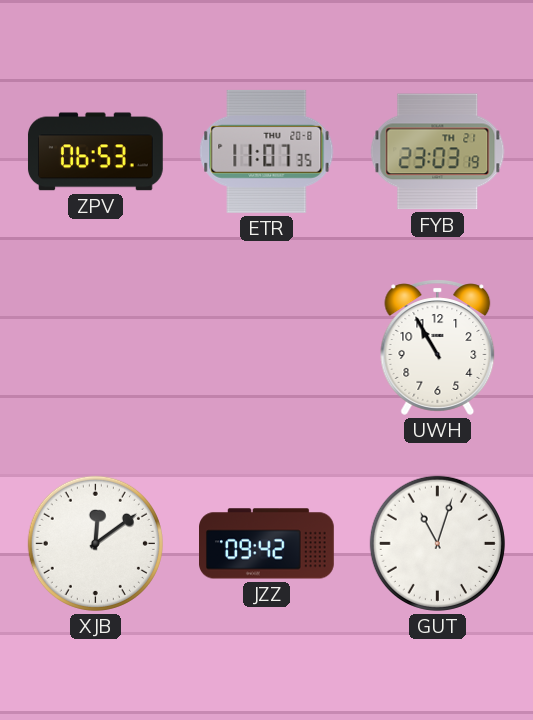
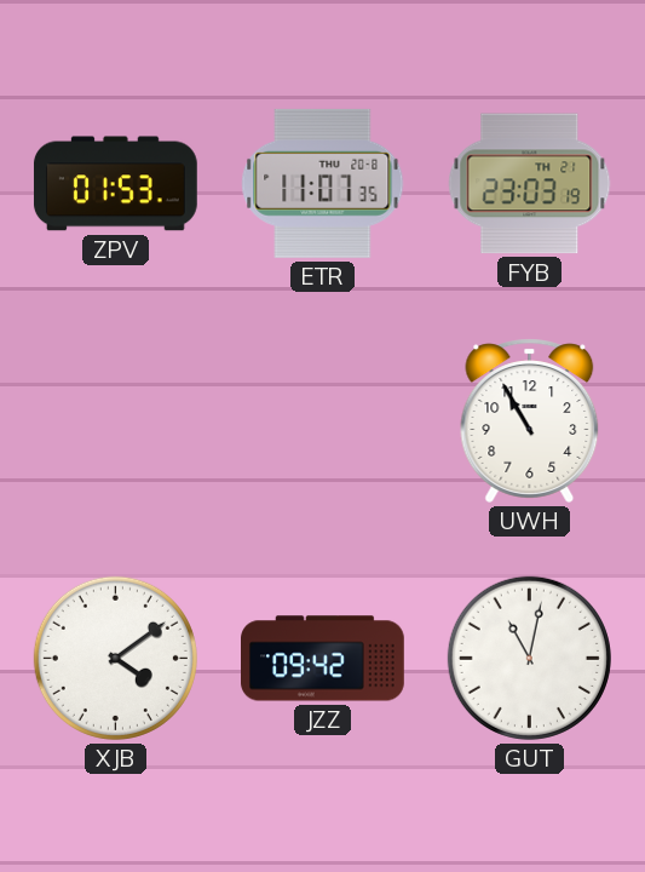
ZPV: 06:53 -> 01:53 (115, 184)
XJB: 12:09 -> 4:09 (115, 658)
GUT: 11:03 -> 11:02 (529, 658)
